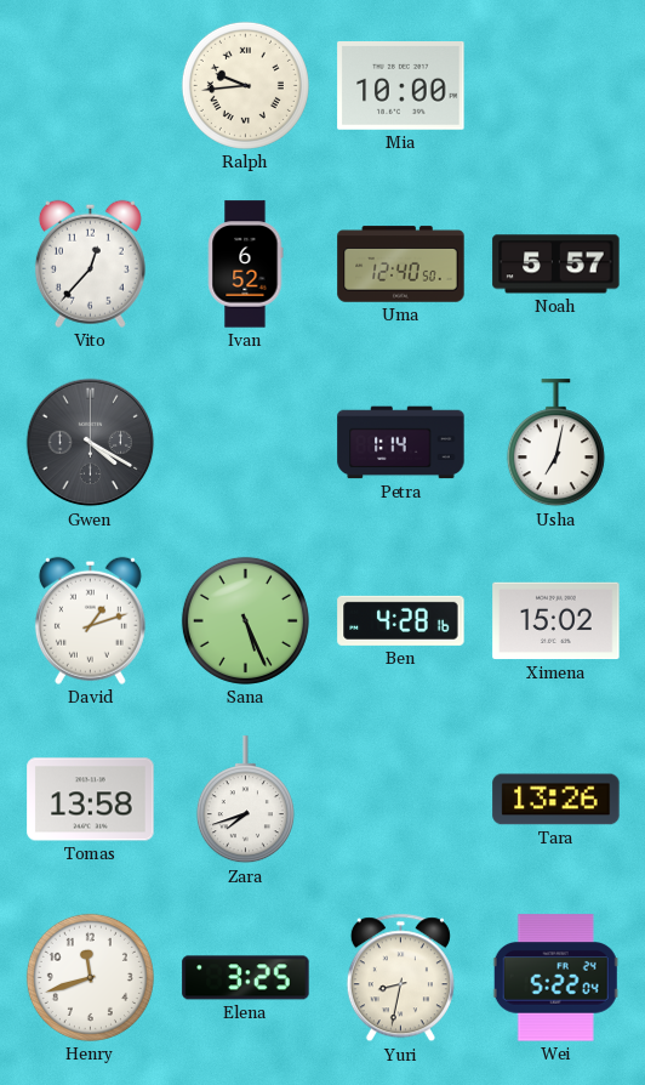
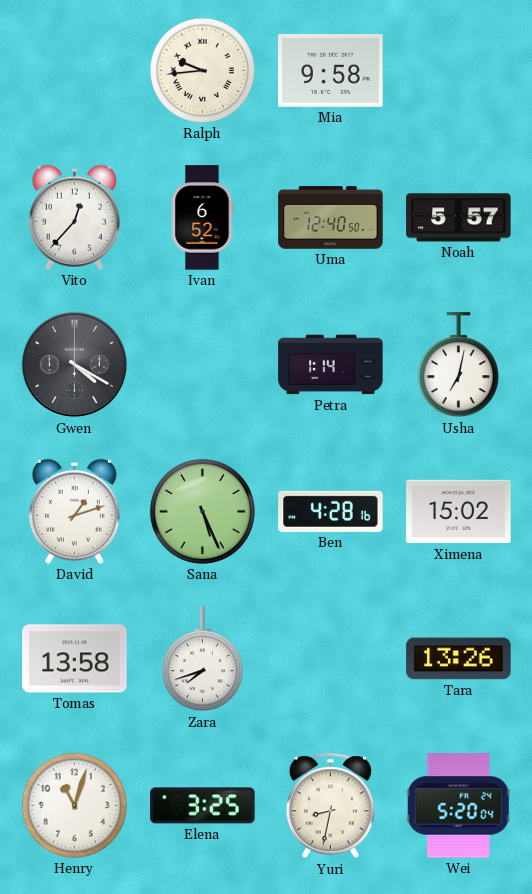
Mia: 10:00 -> 9:58 (331, 71)
Henry: 11:42 -> 11:03 (74, 805)
Wei: 5:22 -> 5:20 (458, 806)
